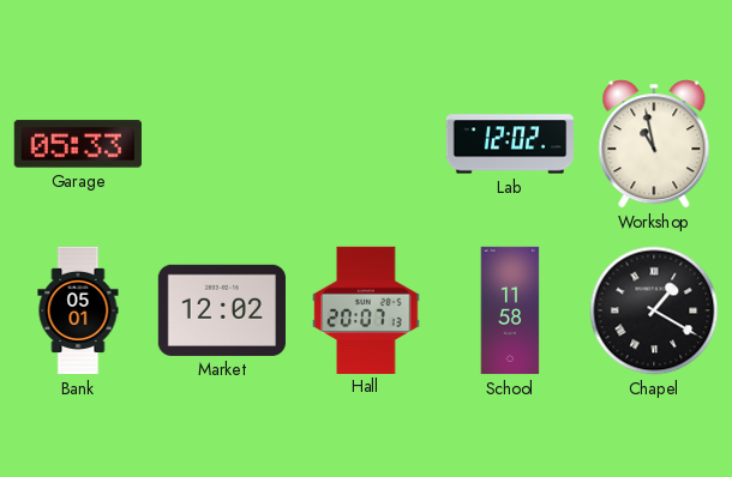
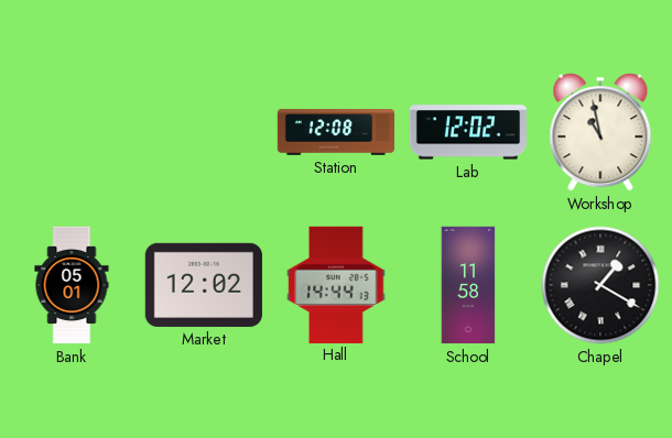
Garage: 05:33 -> none (78, 144)
Station: none -> 12:08 (336, 132)
Hall: 20:07 -> 14:44 (336, 284)
